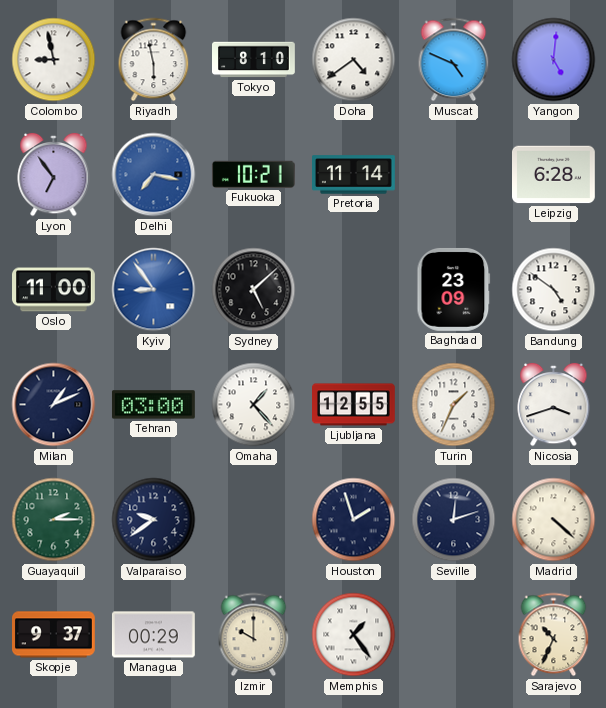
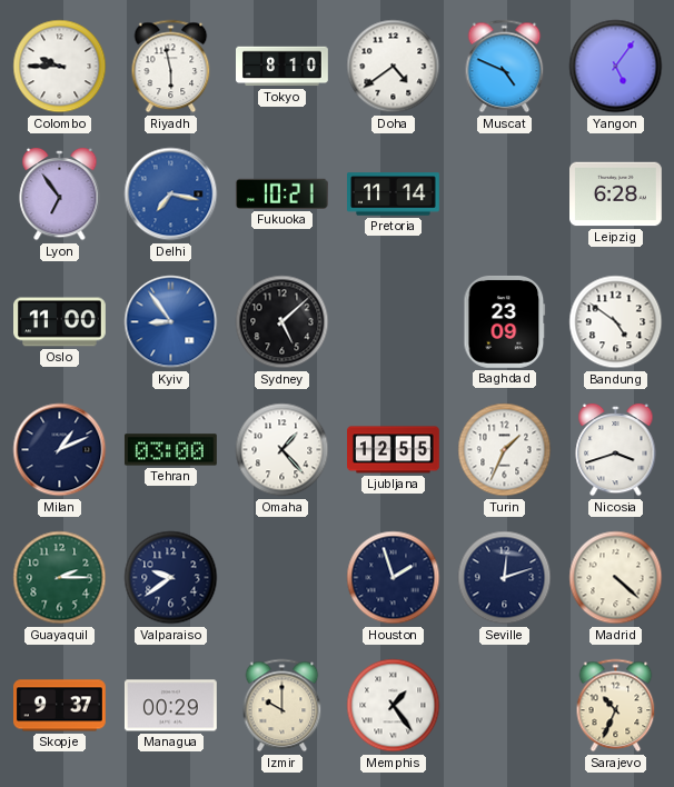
Colombo: 8:58 -> 9:45 (60, 67)
Yangon: 5:01 -> 5:06 (616, 67)
